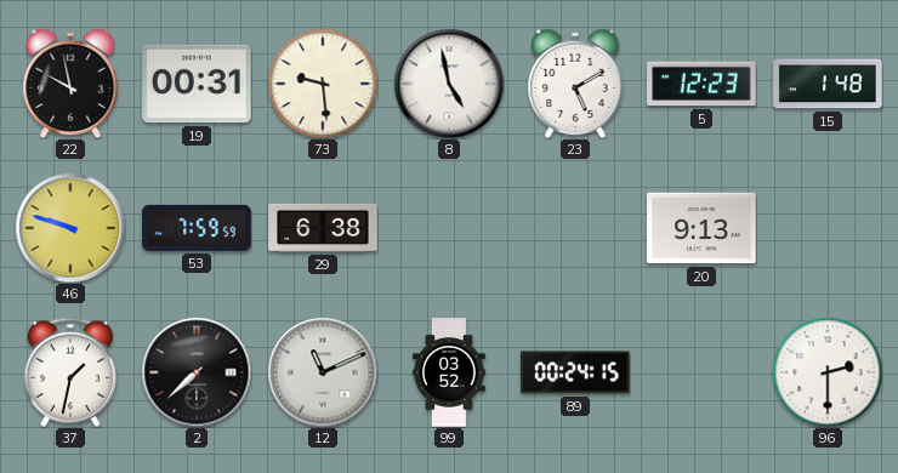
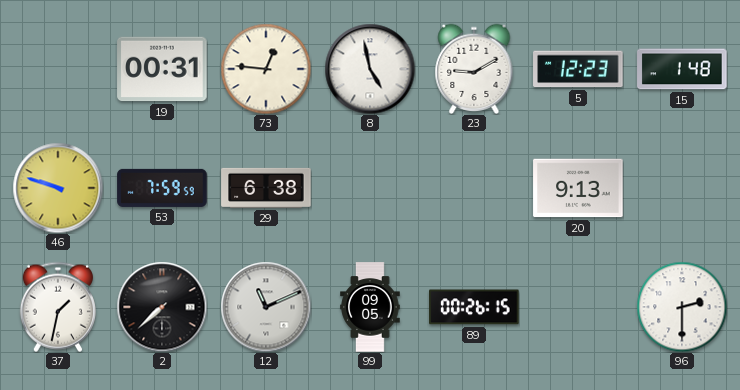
22: 9:58 -> none (70, 82)
73: 9:29 -> 12:46 (266, 69)
23: 5:10 -> 9:10 (474, 68)
99: 03:52 -> 09:05 (370, 307)
89: 00:24 -> 00:26 (474, 307)
